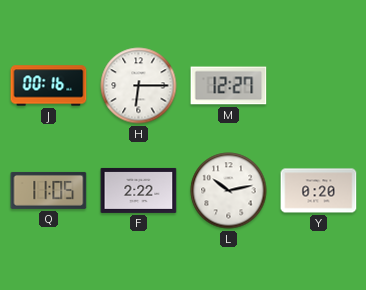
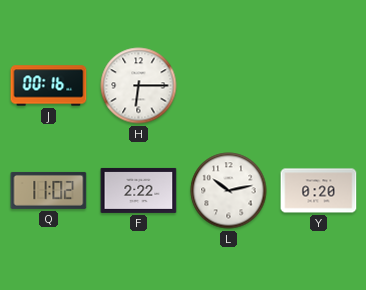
M: 12:27 -> none (229, 86)
Q: 11:05 -> 11:02 (49, 190)
